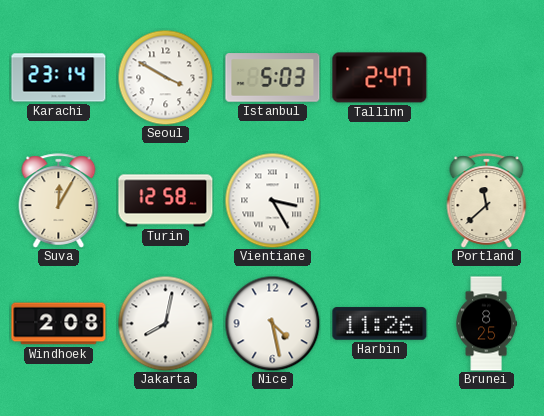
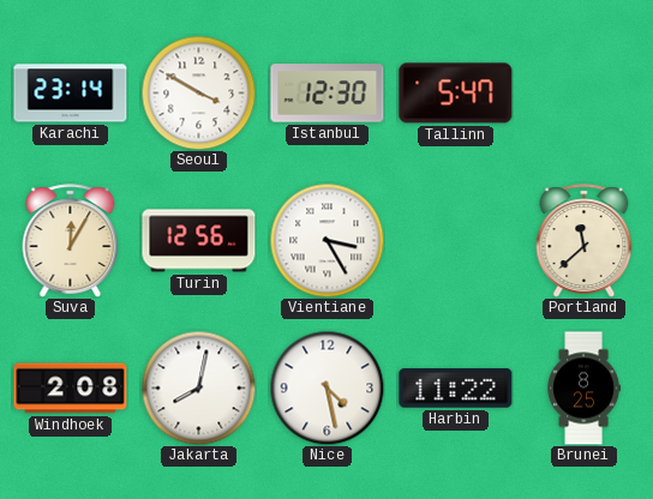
Istanbul: 5:03 -> 12:30 (328, 94)
Tallinn: 2:47 -> 5:47 (456, 94)
Turin: 12:58 -> 12:56 (199, 241)
Harbin: 11:26 -> 11:22 (456, 389)
